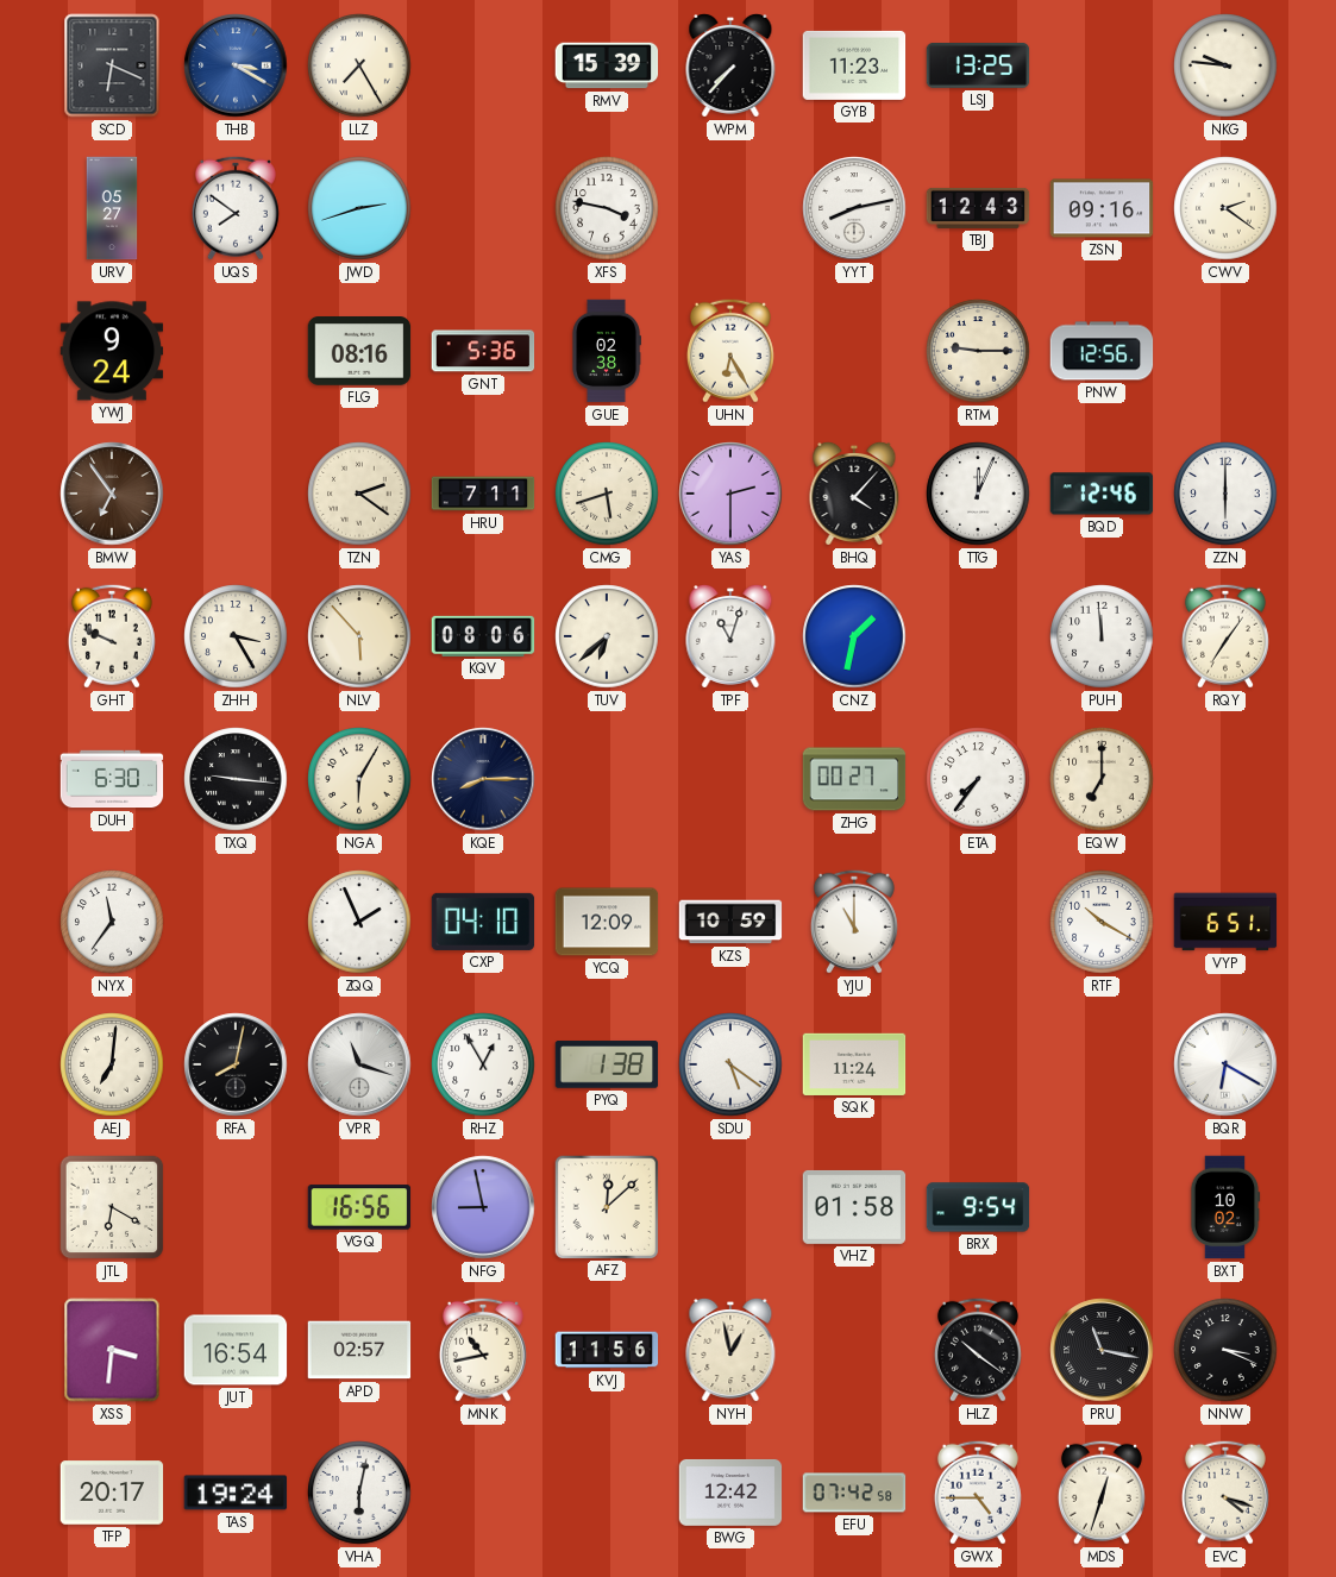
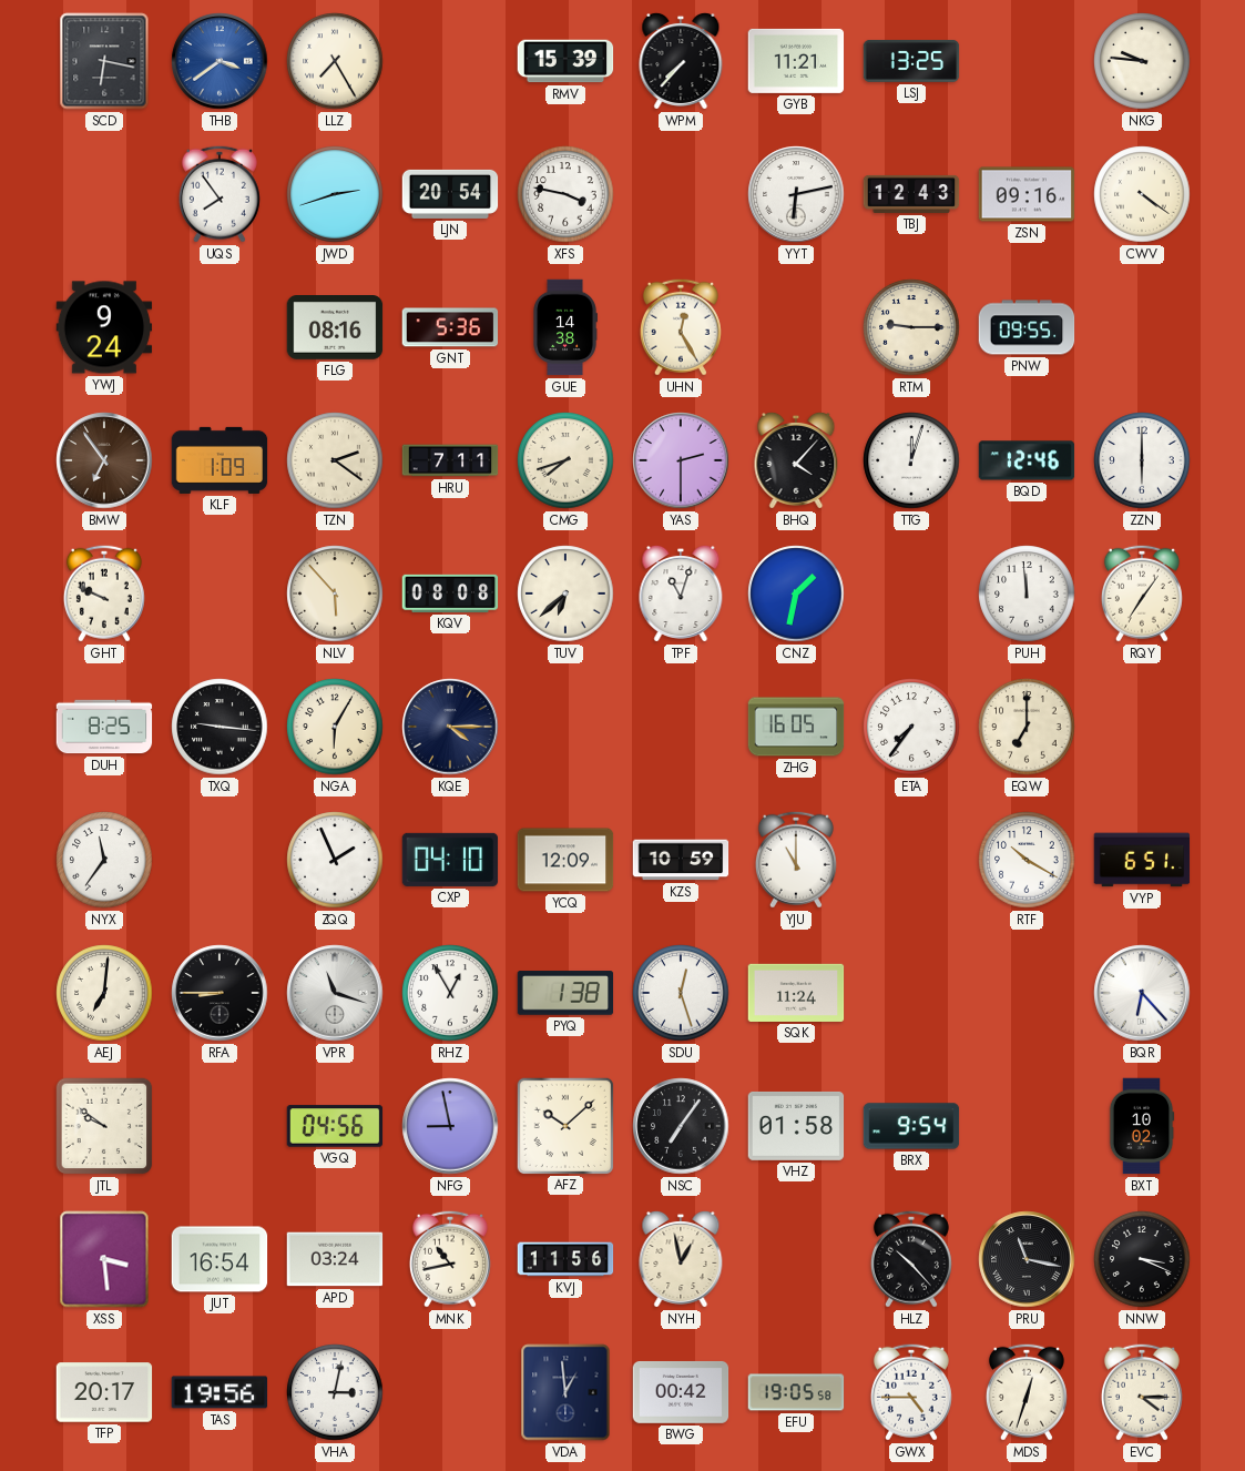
SCD: 6:19 -> 6:17 (104, 61)
THB: 3:20 -> 3:39 (220, 61)
GYB: 11:23 -> 11:21 (796, 61)
URV: 05:27 -> none (112, 208)
UQS: 7:51 -> 7:54 (220, 194)
LJN: none -> 20:54 (450, 194)
YYT: 8:13 -> 6:13 (796, 194)
CWV: 2:21 -> 4:21 (1142, 194)
GUE: 02:38 -> 14:38 (565, 327)
UHN: 6:25 -> 12:25 (681, 327)
PNW: 12:56 -> 09:55 (1027, 327)
KLF: none -> 1:09 (220, 460)
CMG: 5:42 -> 7:42 (565, 460)
TTG: 12:04 -> 12:03 (911, 460)
ZHH: 3:25 -> none (236, 636)
KQV: 08:06 -> 08:08 (450, 594)
DUH: 6:30 -> 8:25 (104, 727)
KQE: 8:15 -> 4:15 (450, 727)
ZHG: 00:27 -> 16:05 (796, 727)
RFA: 8:02 -> 8:45 (220, 993)
SDU: 5:21 -> 12:27 (681, 993)
BQR: 6:20 -> 6:23 (1142, 993)
JTL: 6:20 -> 9:51 (104, 1126)
VGQ: 16:56 -> 04:56 (335, 1126)
AFZ: 12:08 -> 10:08 (564, 1125)
NSC: none -> 7:06 (681, 1126)
XSS: 3:31 -> 3:29 (104, 1259)
APD: 02:57 -> 03:24 (335, 1259)
HLZ: 10:21 -> 10:23 (911, 1259)
TAS: 19:24 -> 19:56 (220, 1392)
VHA: 6:02 -> 3:02 (335, 1392)
VDA: none -> 12:59 (565, 1392)
BWG: 12:42 -> 00:42 (681, 1392)
EFU: 07:42 -> 19:05 (796, 1392)
EVC: 4:18 -> 4:15 (1142, 1392)
